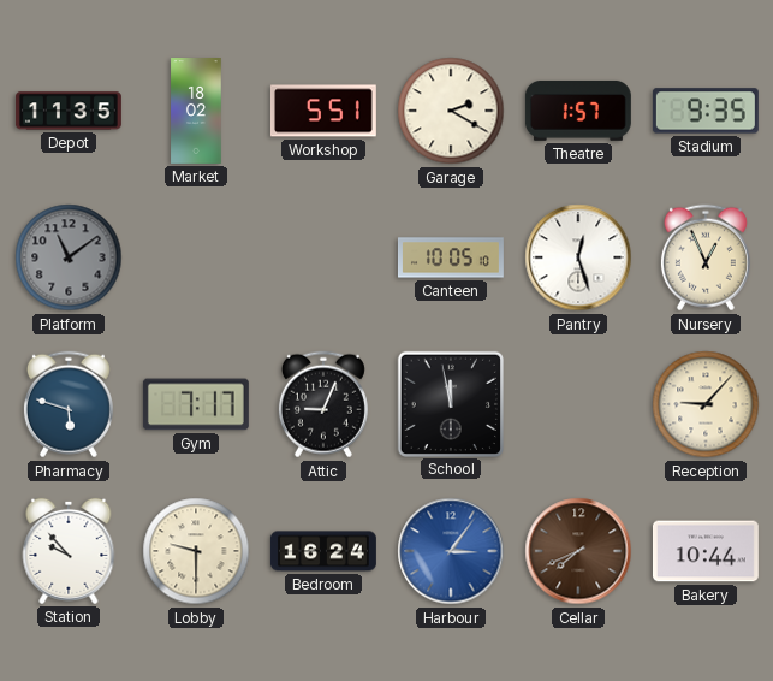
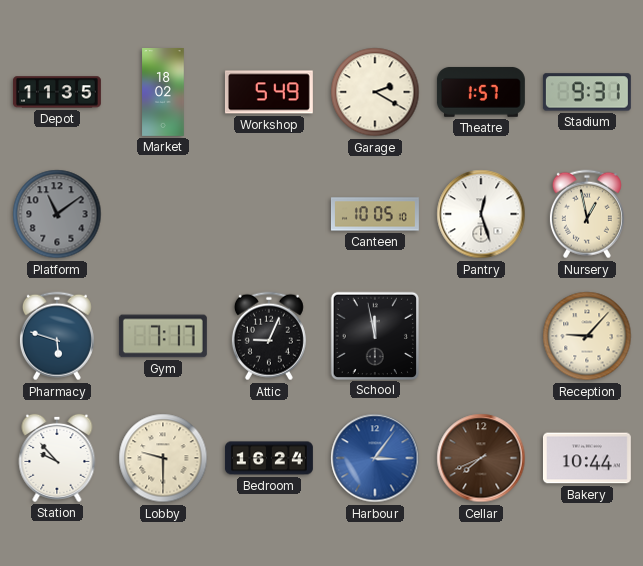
Workshop: 5:51 -> 5:49 (269, 92)
Stadium: 9:35 -> 9:31 (587, 92)
Nursery: 12:56 -> 12:58 (587, 214)
